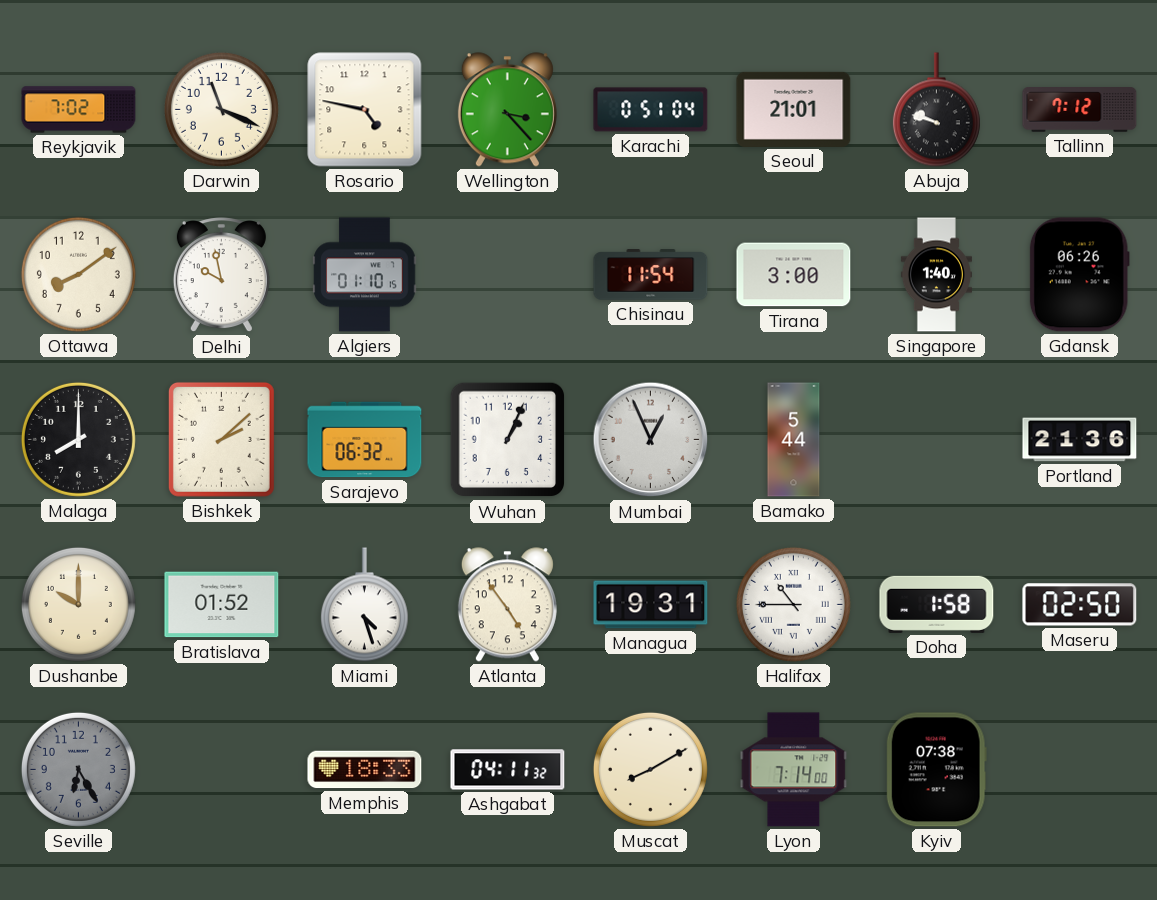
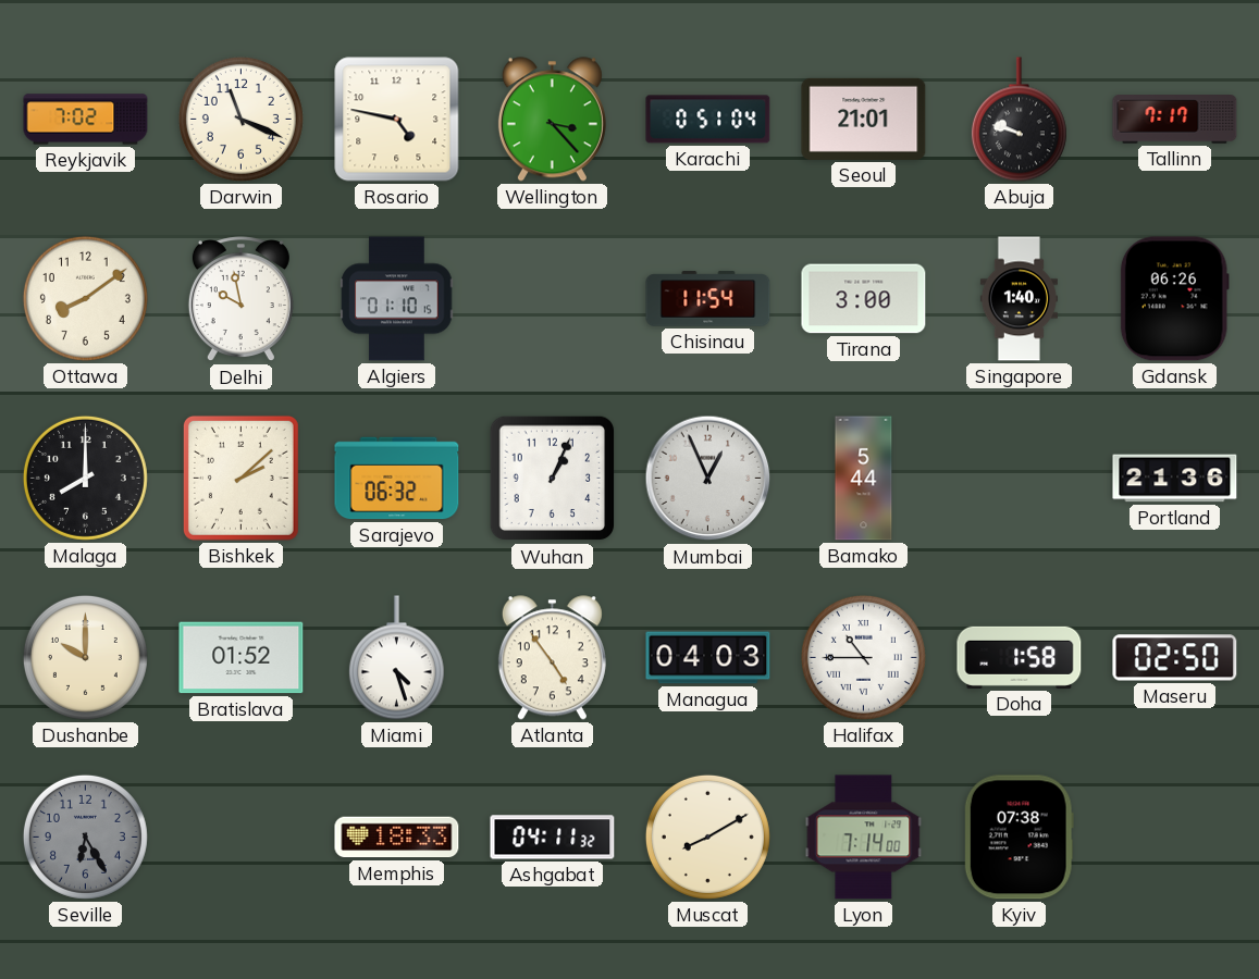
Tallinn: 7:12 -> 7:17 (1175, 120)
Managua: 19:31 -> 04:03 (708, 658)
